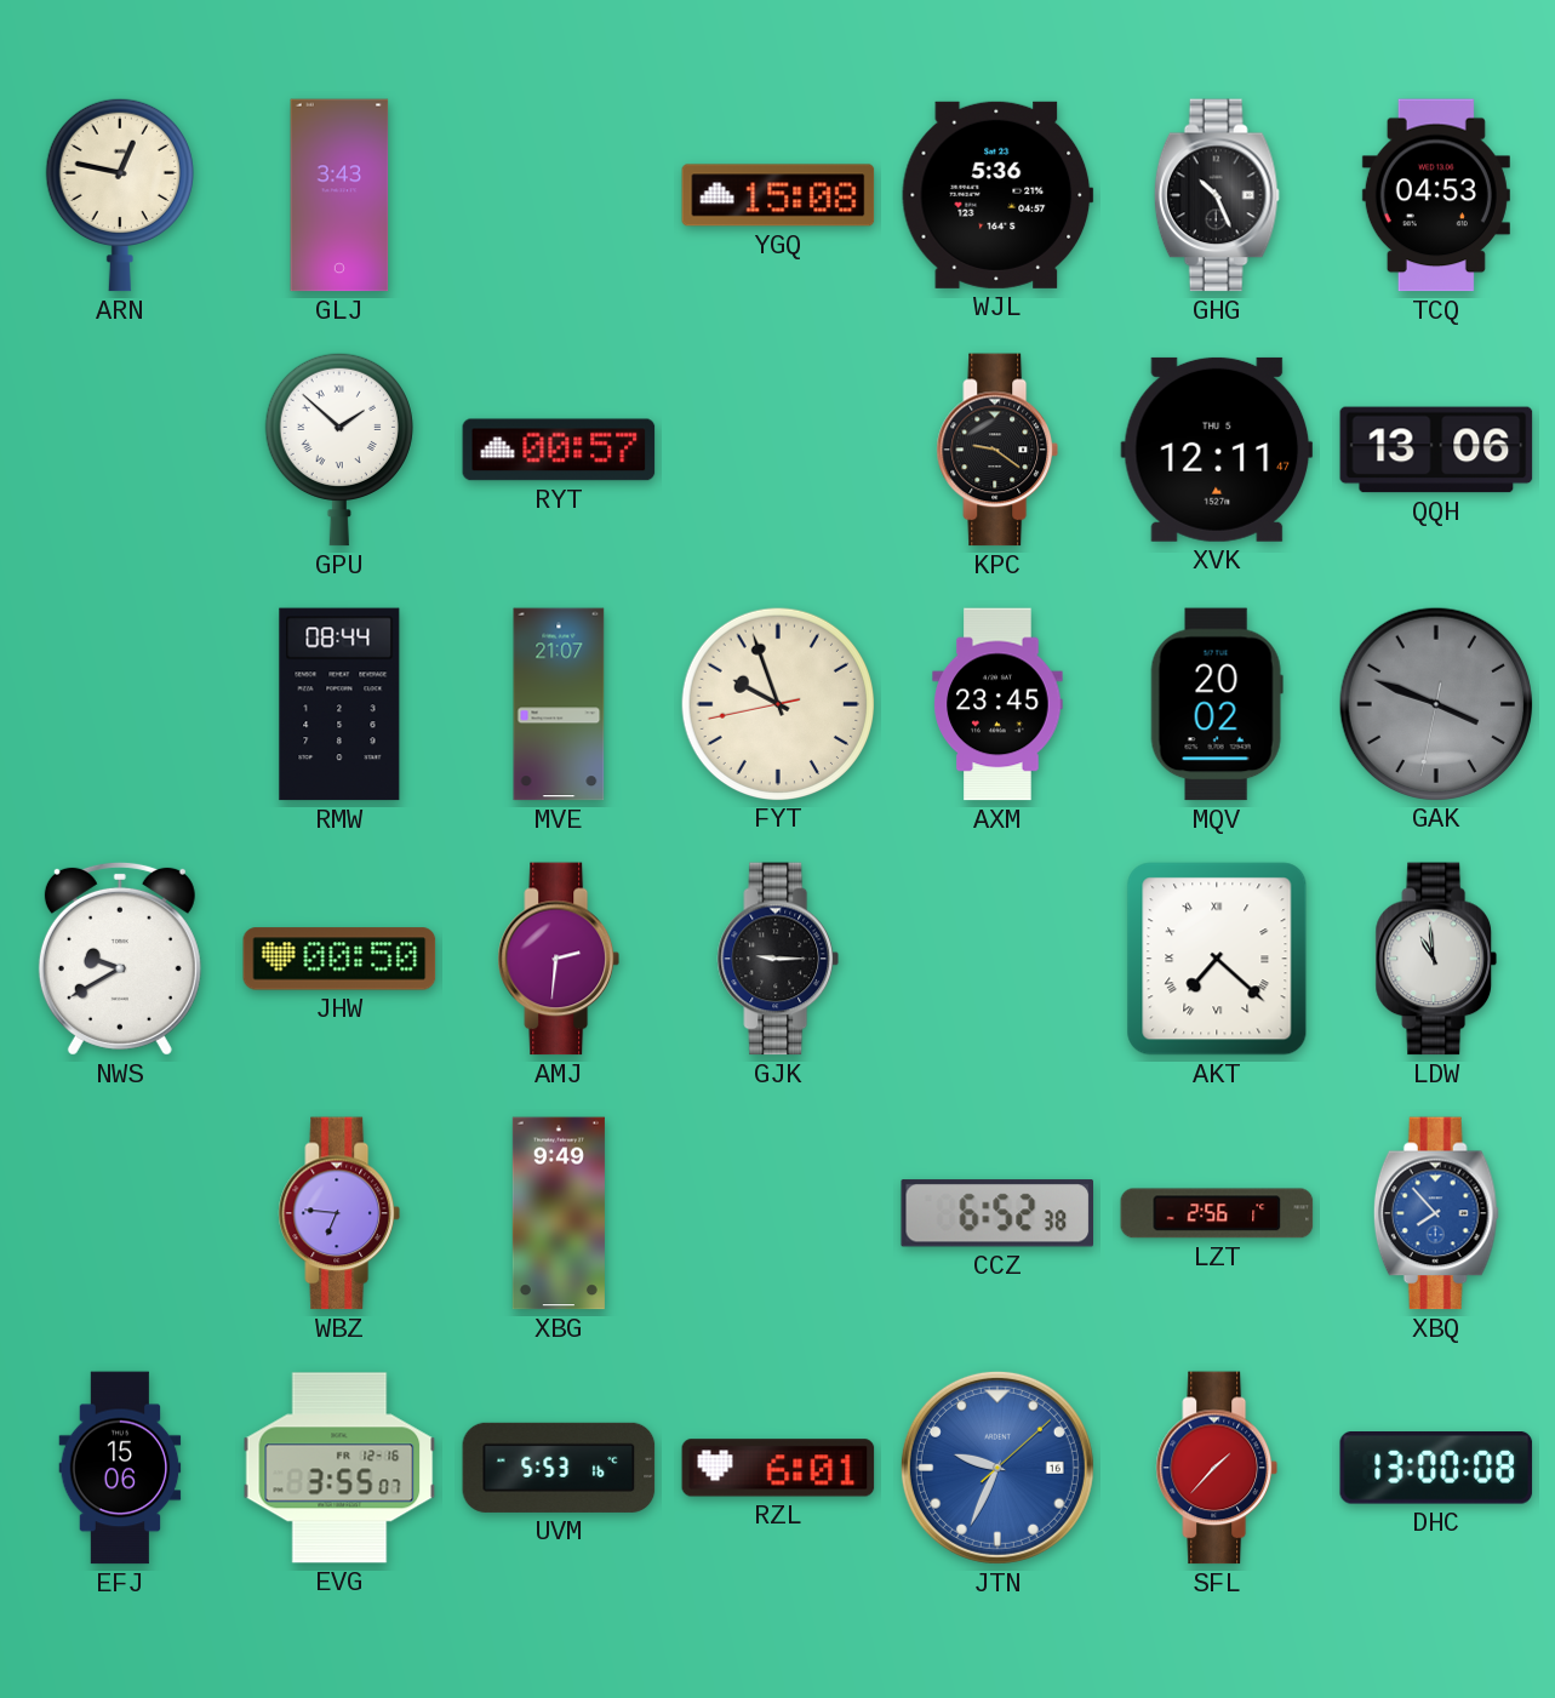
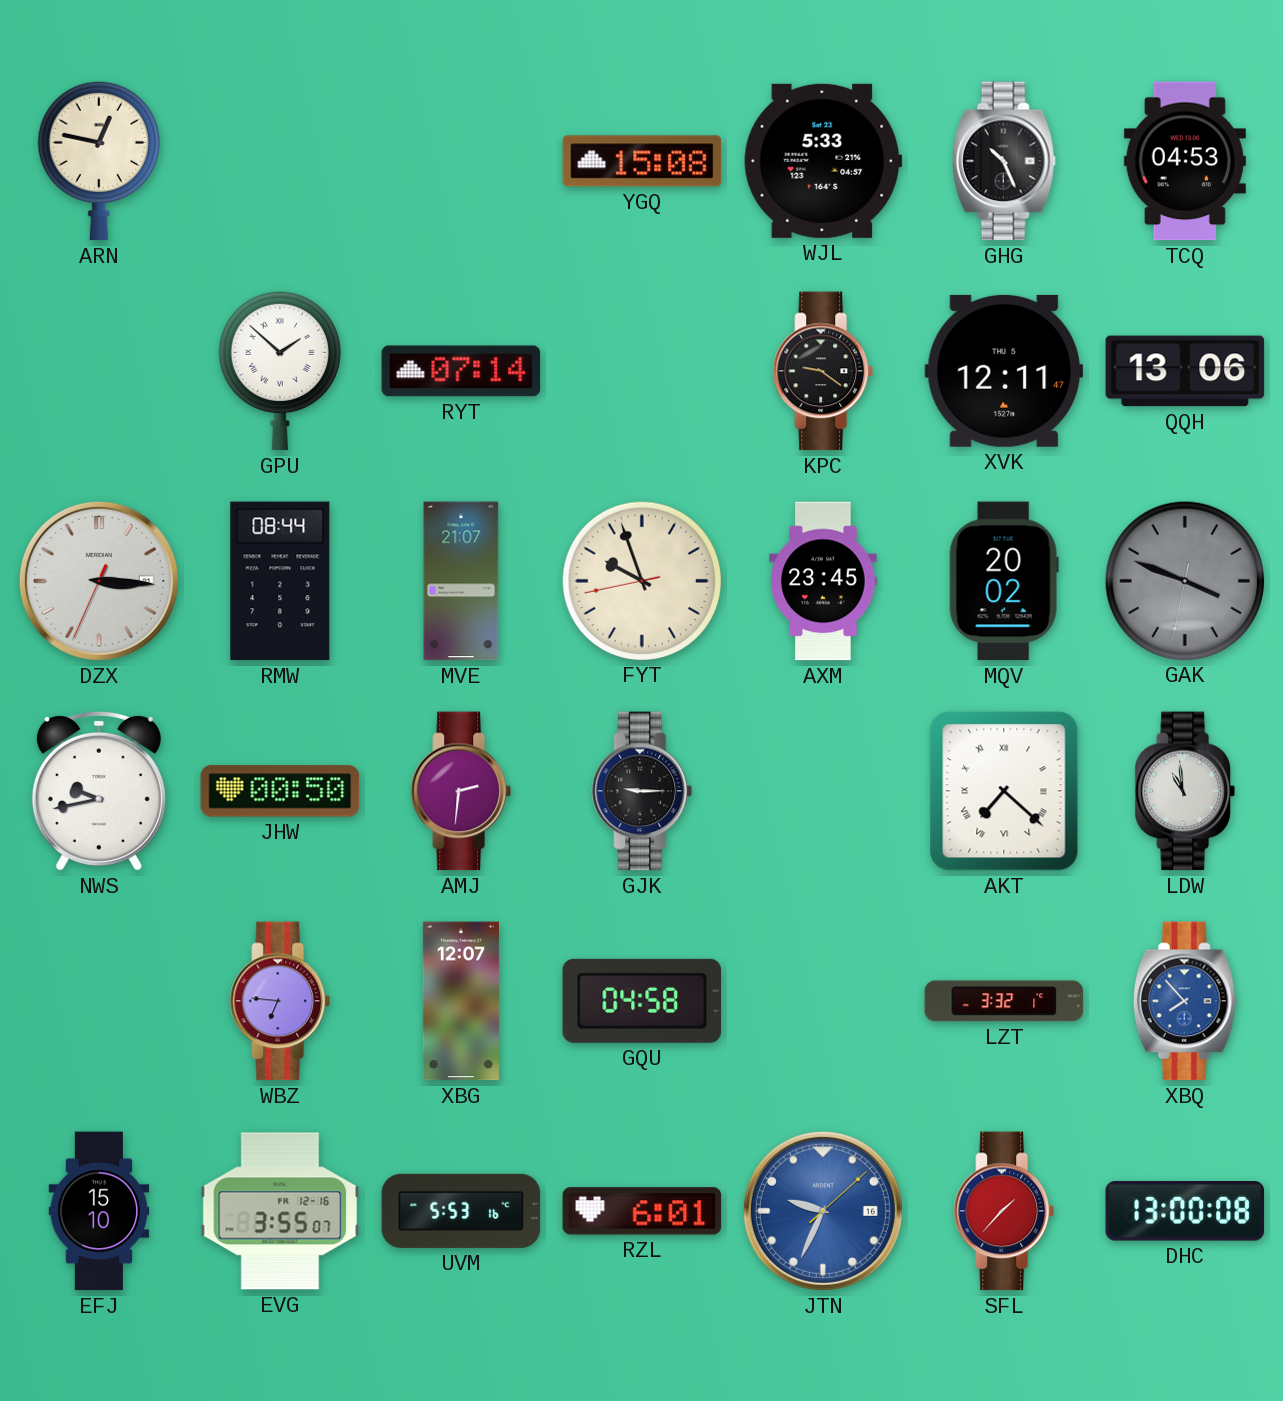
GLJ: 3:43 -> none (339, 195)
WJL: 5:36 -> 5:33 (823, 161)
RYT: 00:57 -> 07:14 (461, 371)
DZX: none -> 3:15 (99, 581)
NWS: 9:40 -> 9:43 (99, 791)
XBG: 9:49 -> 12:07 (461, 1001)
GQU: none -> 04:58 (642, 1001)
CCZ: 6:52 -> none (996, 1213)
LZT: 2:56 -> 3:32 (1004, 1001)
EFJ: 15:06 -> 15:10 (99, 1211)
